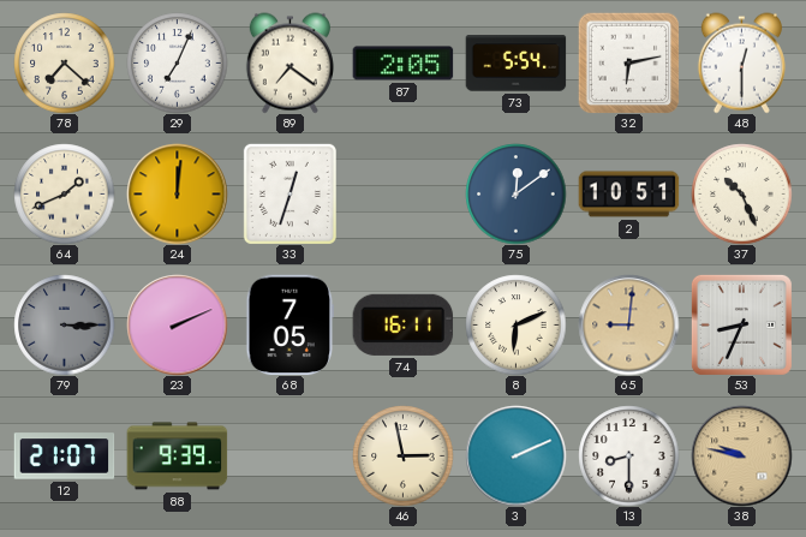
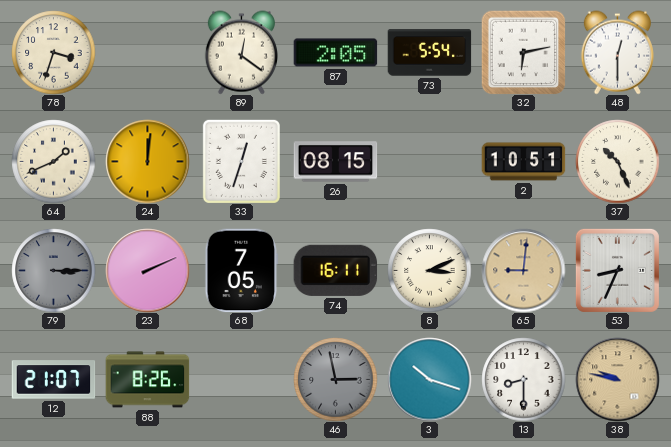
78: 7:22 -> 3:33 (53, 52)
29: 7:04 -> none (177, 62)
89: 7:21 -> 12:21 (241, 52)
26: none -> 08:15 (335, 162)
75: 12:09 -> none (515, 193)
8: 6:11 -> 3:11 (429, 270)
88: 9:39 -> 8:26 (147, 380)
46 dial: cream -> grey (335, 379)
3: 2:11 -> 10:18 (429, 379)
